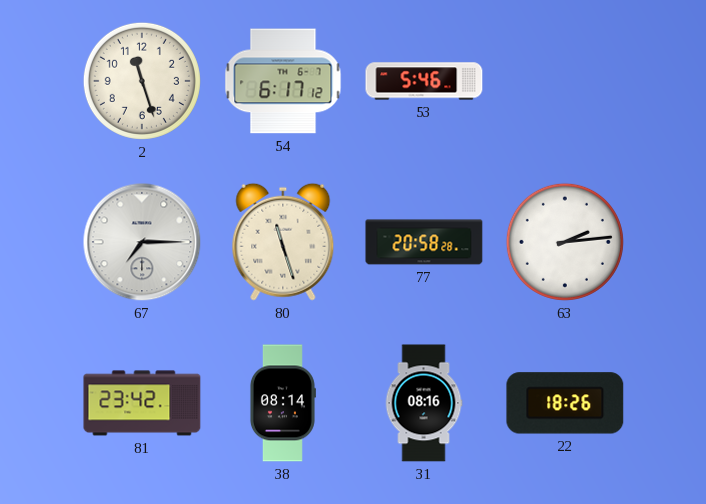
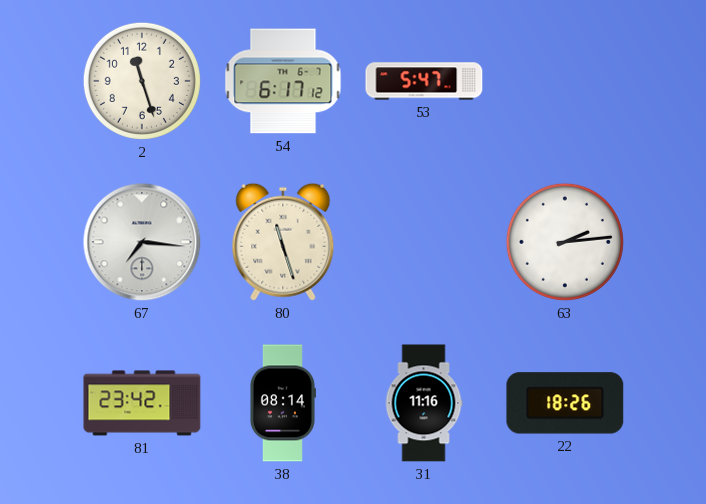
53: 5:46 -> 5:47 (424, 81)
67: 7:15 -> 7:16 (142, 242)
77: 20:58 -> none (424, 242)
31: 08:16 -> 11:16 (424, 403)
